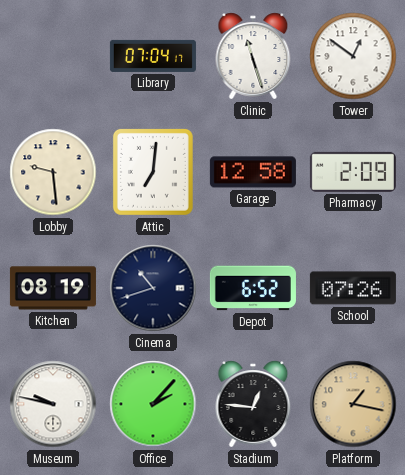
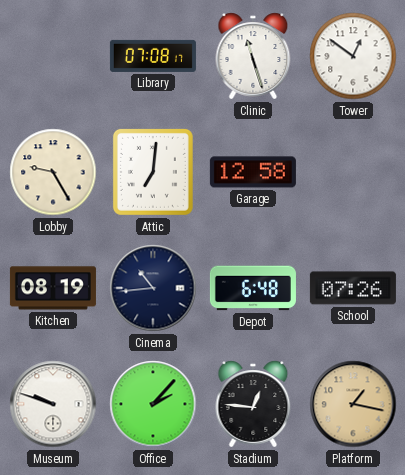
Library: 07:04 -> 07:08 (153, 56)
Lobby: 9:29 -> 9:25 (53, 172)
Pharmacy: 2:09 -> none (353, 172)
Cinema: 10:42 -> 10:44 (153, 288)
Depot: 6:52 -> 6:48 (253, 288)
Museum: 9:47 -> 9:48 (53, 404)
